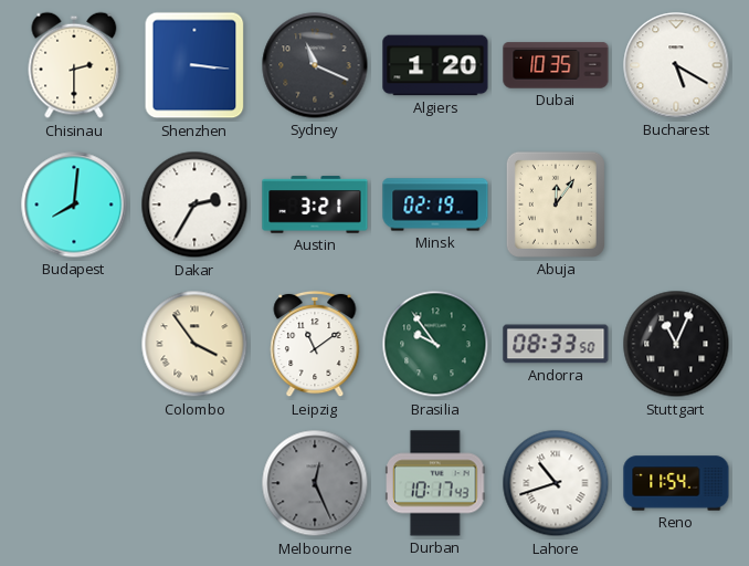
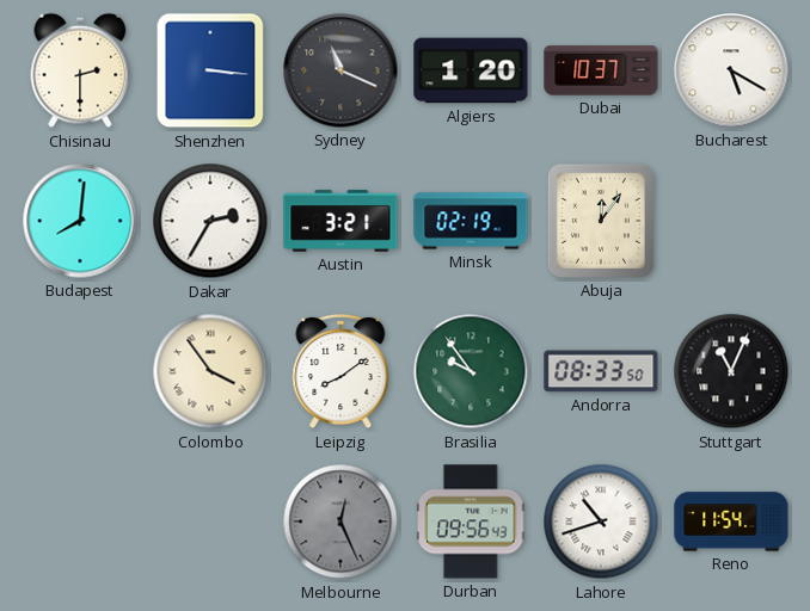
Dubai: 10:35 -> 10:37 (601, 70)
Leipzig: 11:09 -> 8:09 (340, 371)
Durban: 10:17 -> 09:56 (471, 521)
